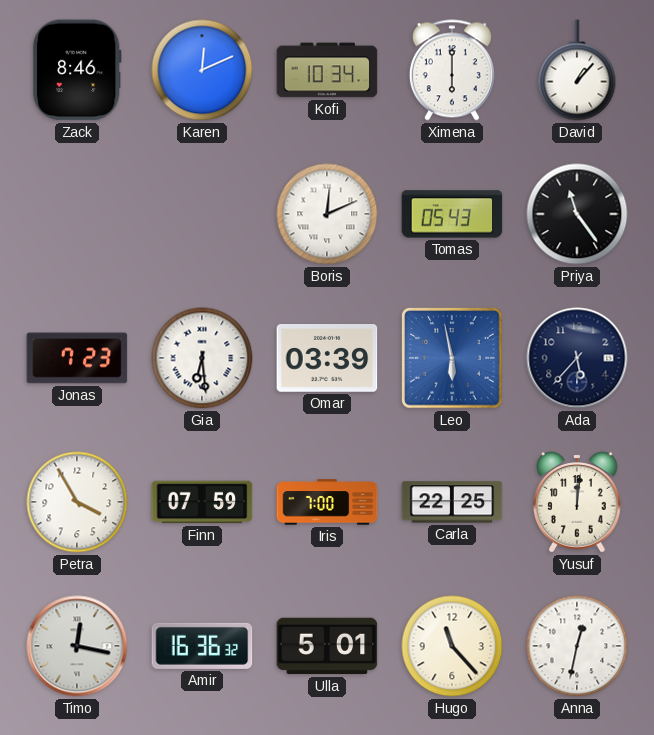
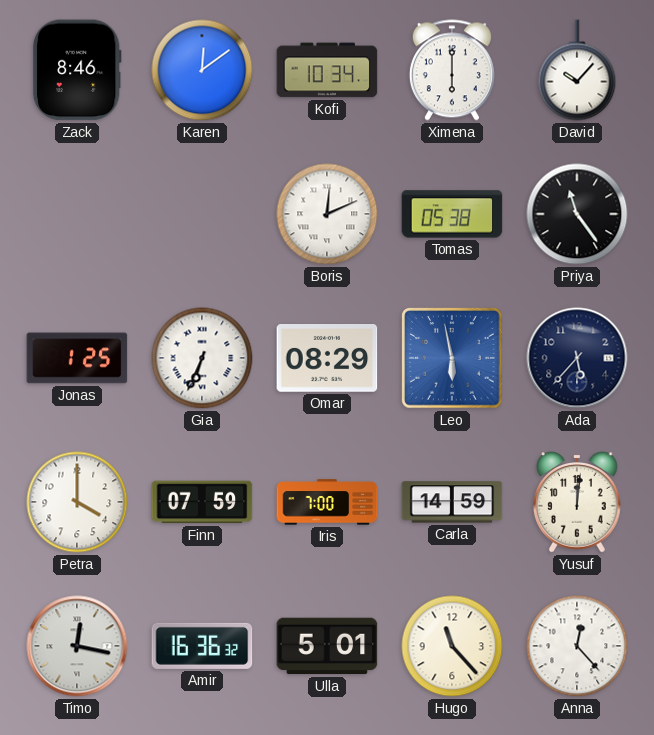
Karen: 12:11 -> 12:09 (202, 70)
David: 1:07 -> 10:07 (577, 70)
Tomas: 05:43 -> 05:38 (452, 214)
Jonas: 7:23 -> 1:25 (77, 358)
Gia: 6:29 -> 6:34 (202, 358)
Omar: 03:39 -> 08:29 (327, 359)
Petra: 3:55 -> 4:00 (77, 502)
Carla: 22:25 -> 14:59 (452, 502)
Anna: 12:32 -> 12:23 (577, 646)
